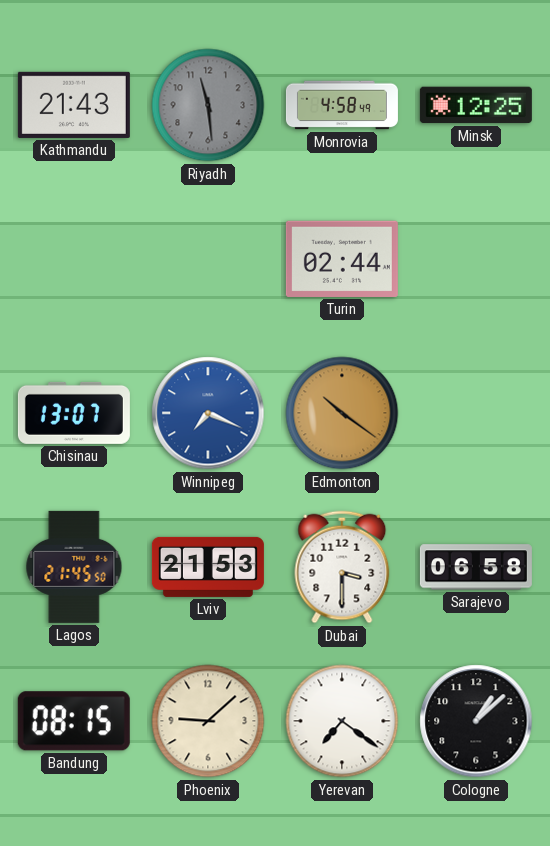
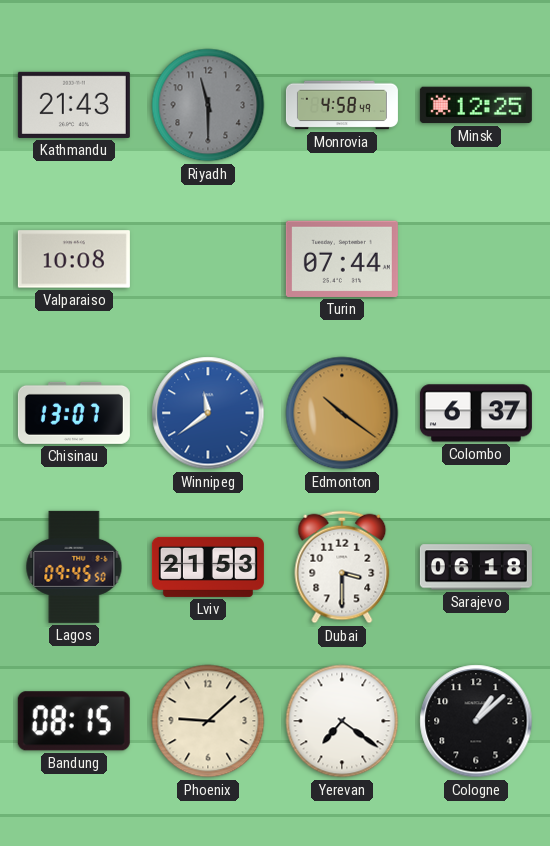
Riyadh: 11:29 -> 11:30 (208, 105)
Valparaiso: none -> 10:08 (74, 259)
Turin: 02:44 -> 07:44 (342, 259)
Winnipeg: 7:19 -> 11:39 (208, 413)
Colombo: none -> 6:37 (476, 413)
Lagos: 21:45 -> 09:45 (74, 567)
Sarajevo: 06:58 -> 06:18 (476, 567)
